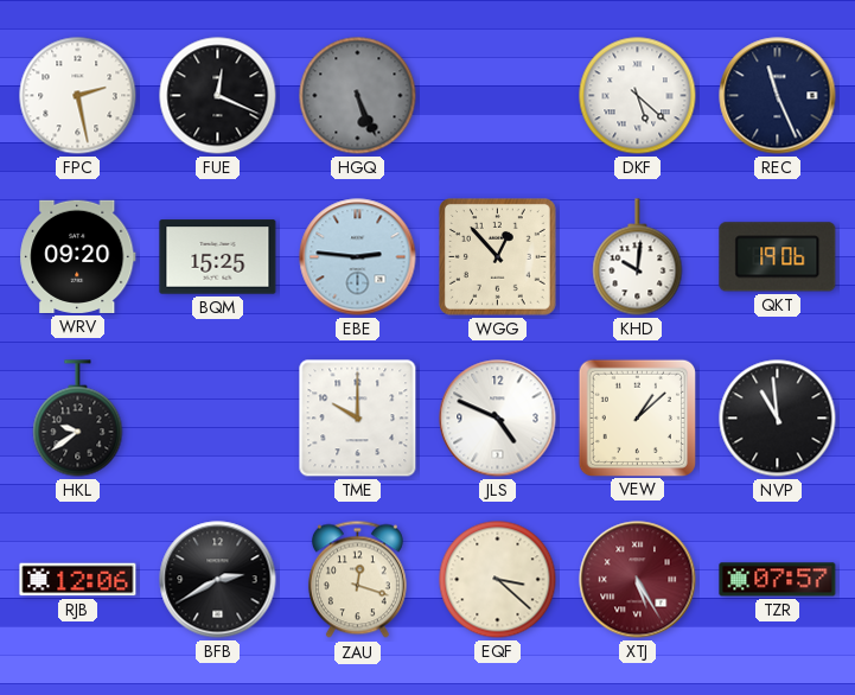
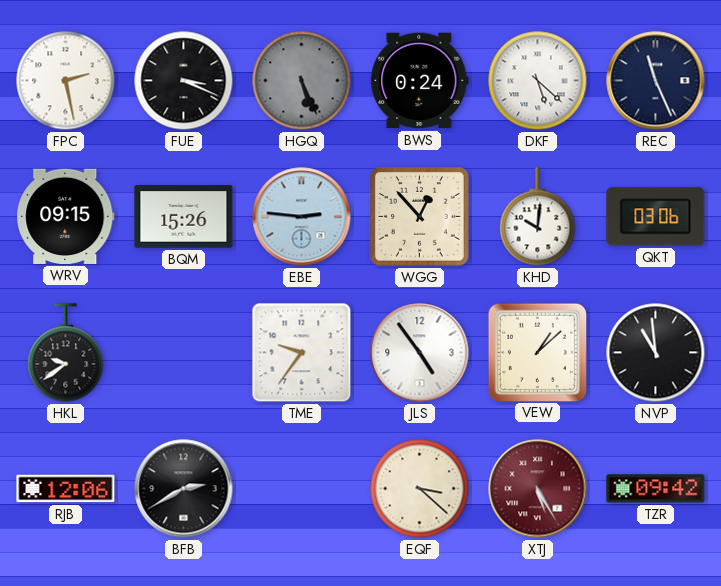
FUE: 12:19 -> 3:19 (184, 81)
BWS: none -> 0:24 (420, 81)
WRV: 09:20 -> 09:15 (66, 216)
BQM: 15:25 -> 15:26 (184, 217)
QKT: 19:06 -> 03:06 (656, 217)
TME: 10:00 -> 9:36 (302, 353)
JLS: 4:49 -> 4:54 (420, 353)
ZAU: 12:18 -> none (357, 580)
TZR: 07:57 -> 09:42 (656, 489)
